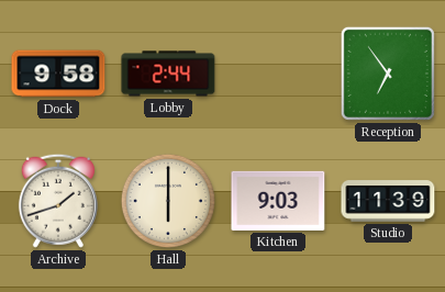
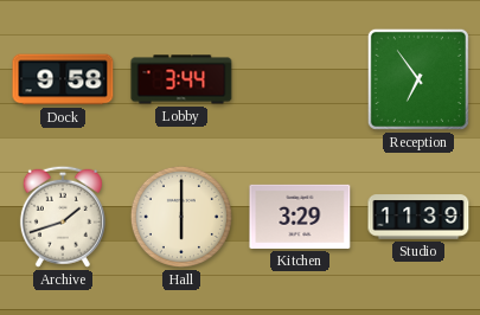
Lobby: 2:44 -> 3:44 (181, 79)
Kitchen: 9:03 -> 3:29 (300, 217)
